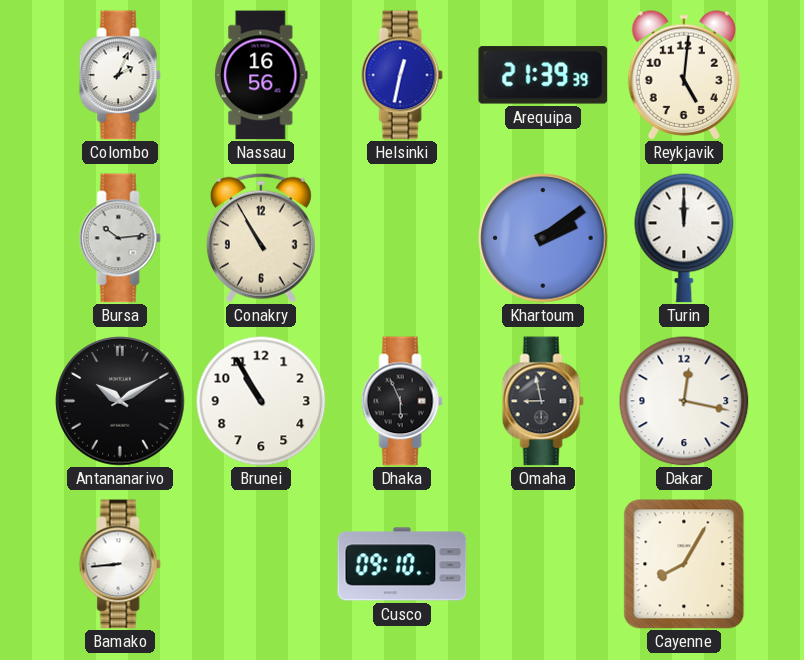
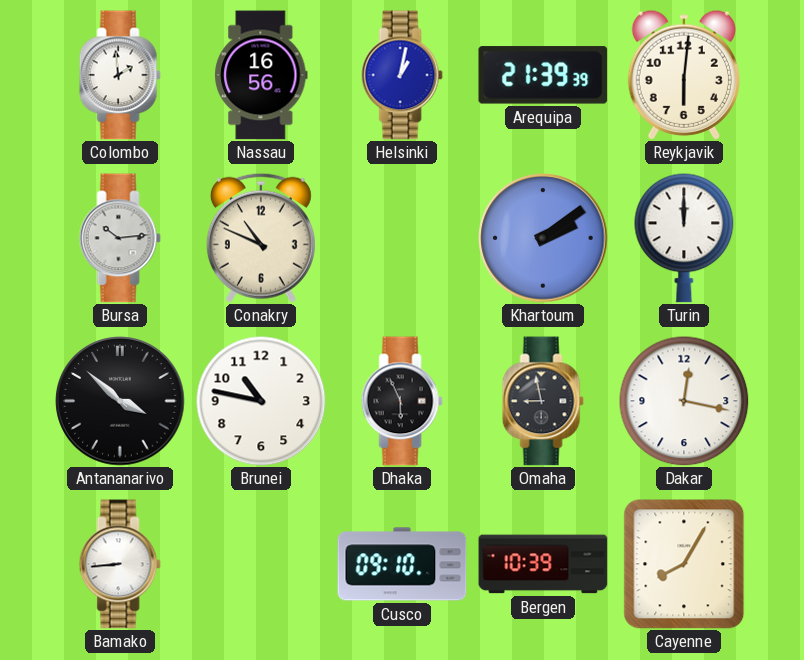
Colombo: 2:04 -> 1:59 (120, 75)
Helsinki: 12:32 -> 1:02 (402, 75)
Reykjavik: 5:01 -> 6:01 (683, 75)
Conakry: 10:55 -> 10:49 (261, 238)
Antananarivo: 10:10 -> 3:52 (120, 401)
Brunei: 10:55 -> 10:47 (261, 401)
Bergen: none -> 10:39 (543, 564)
